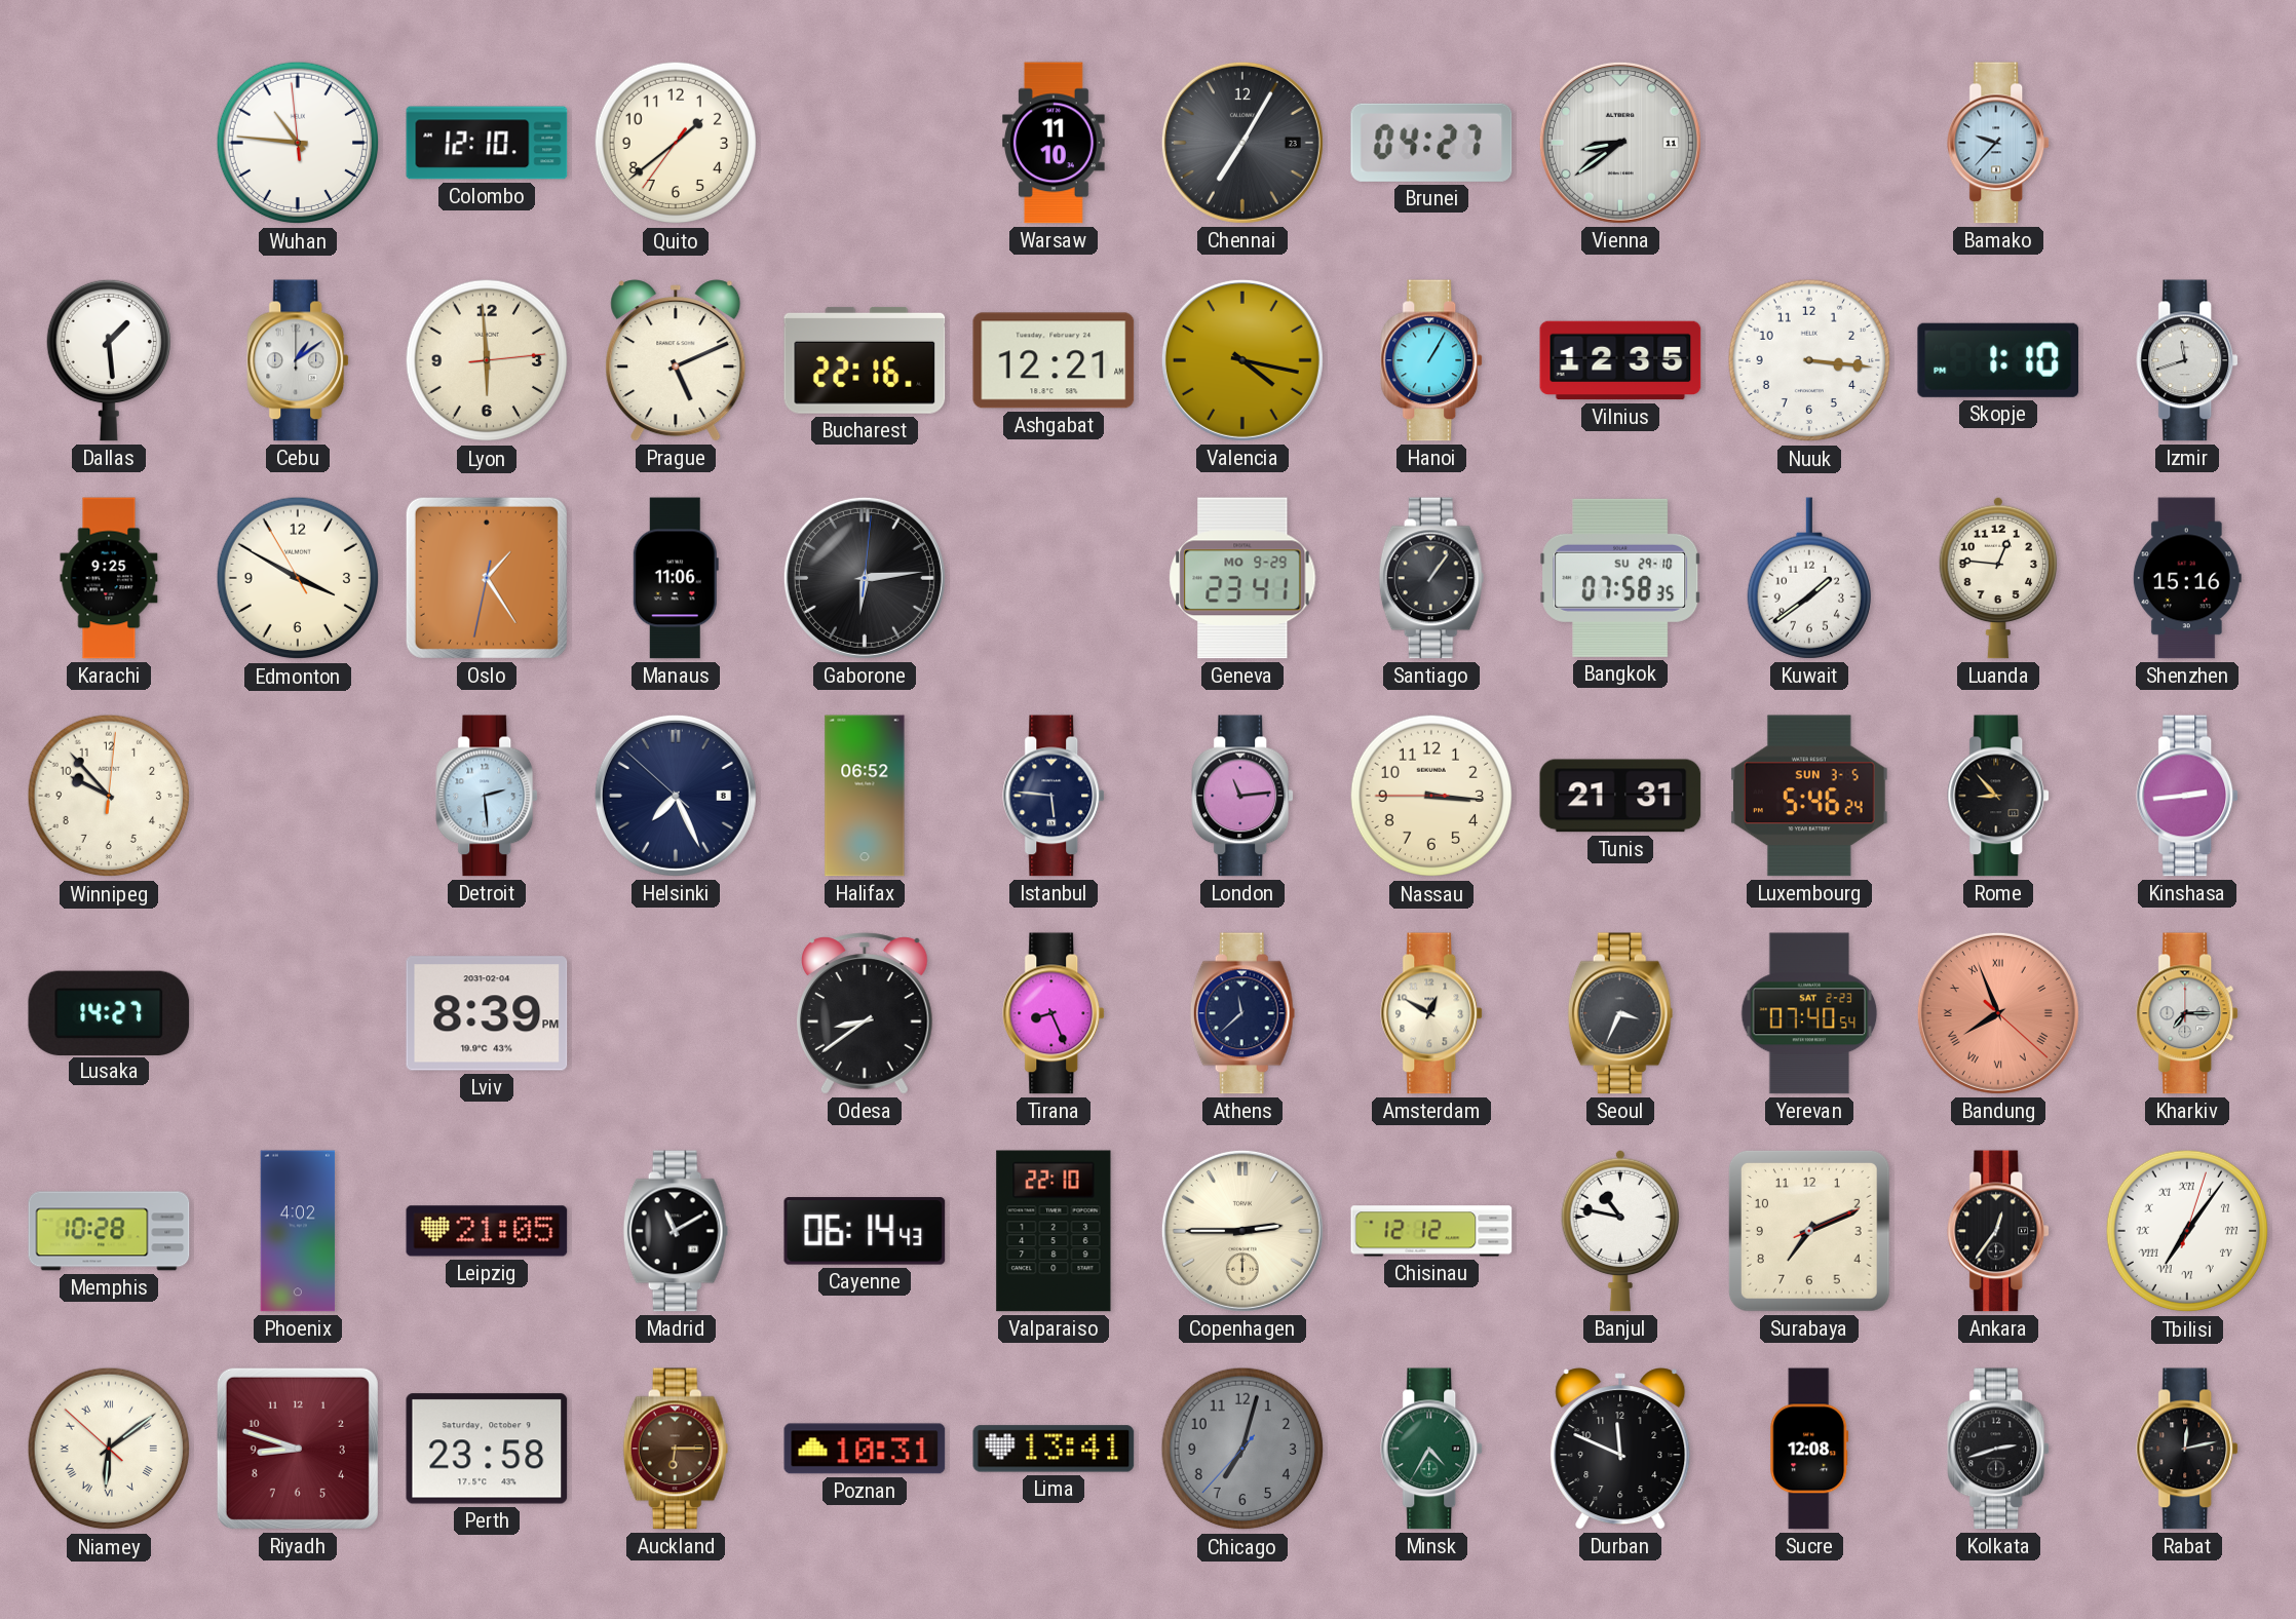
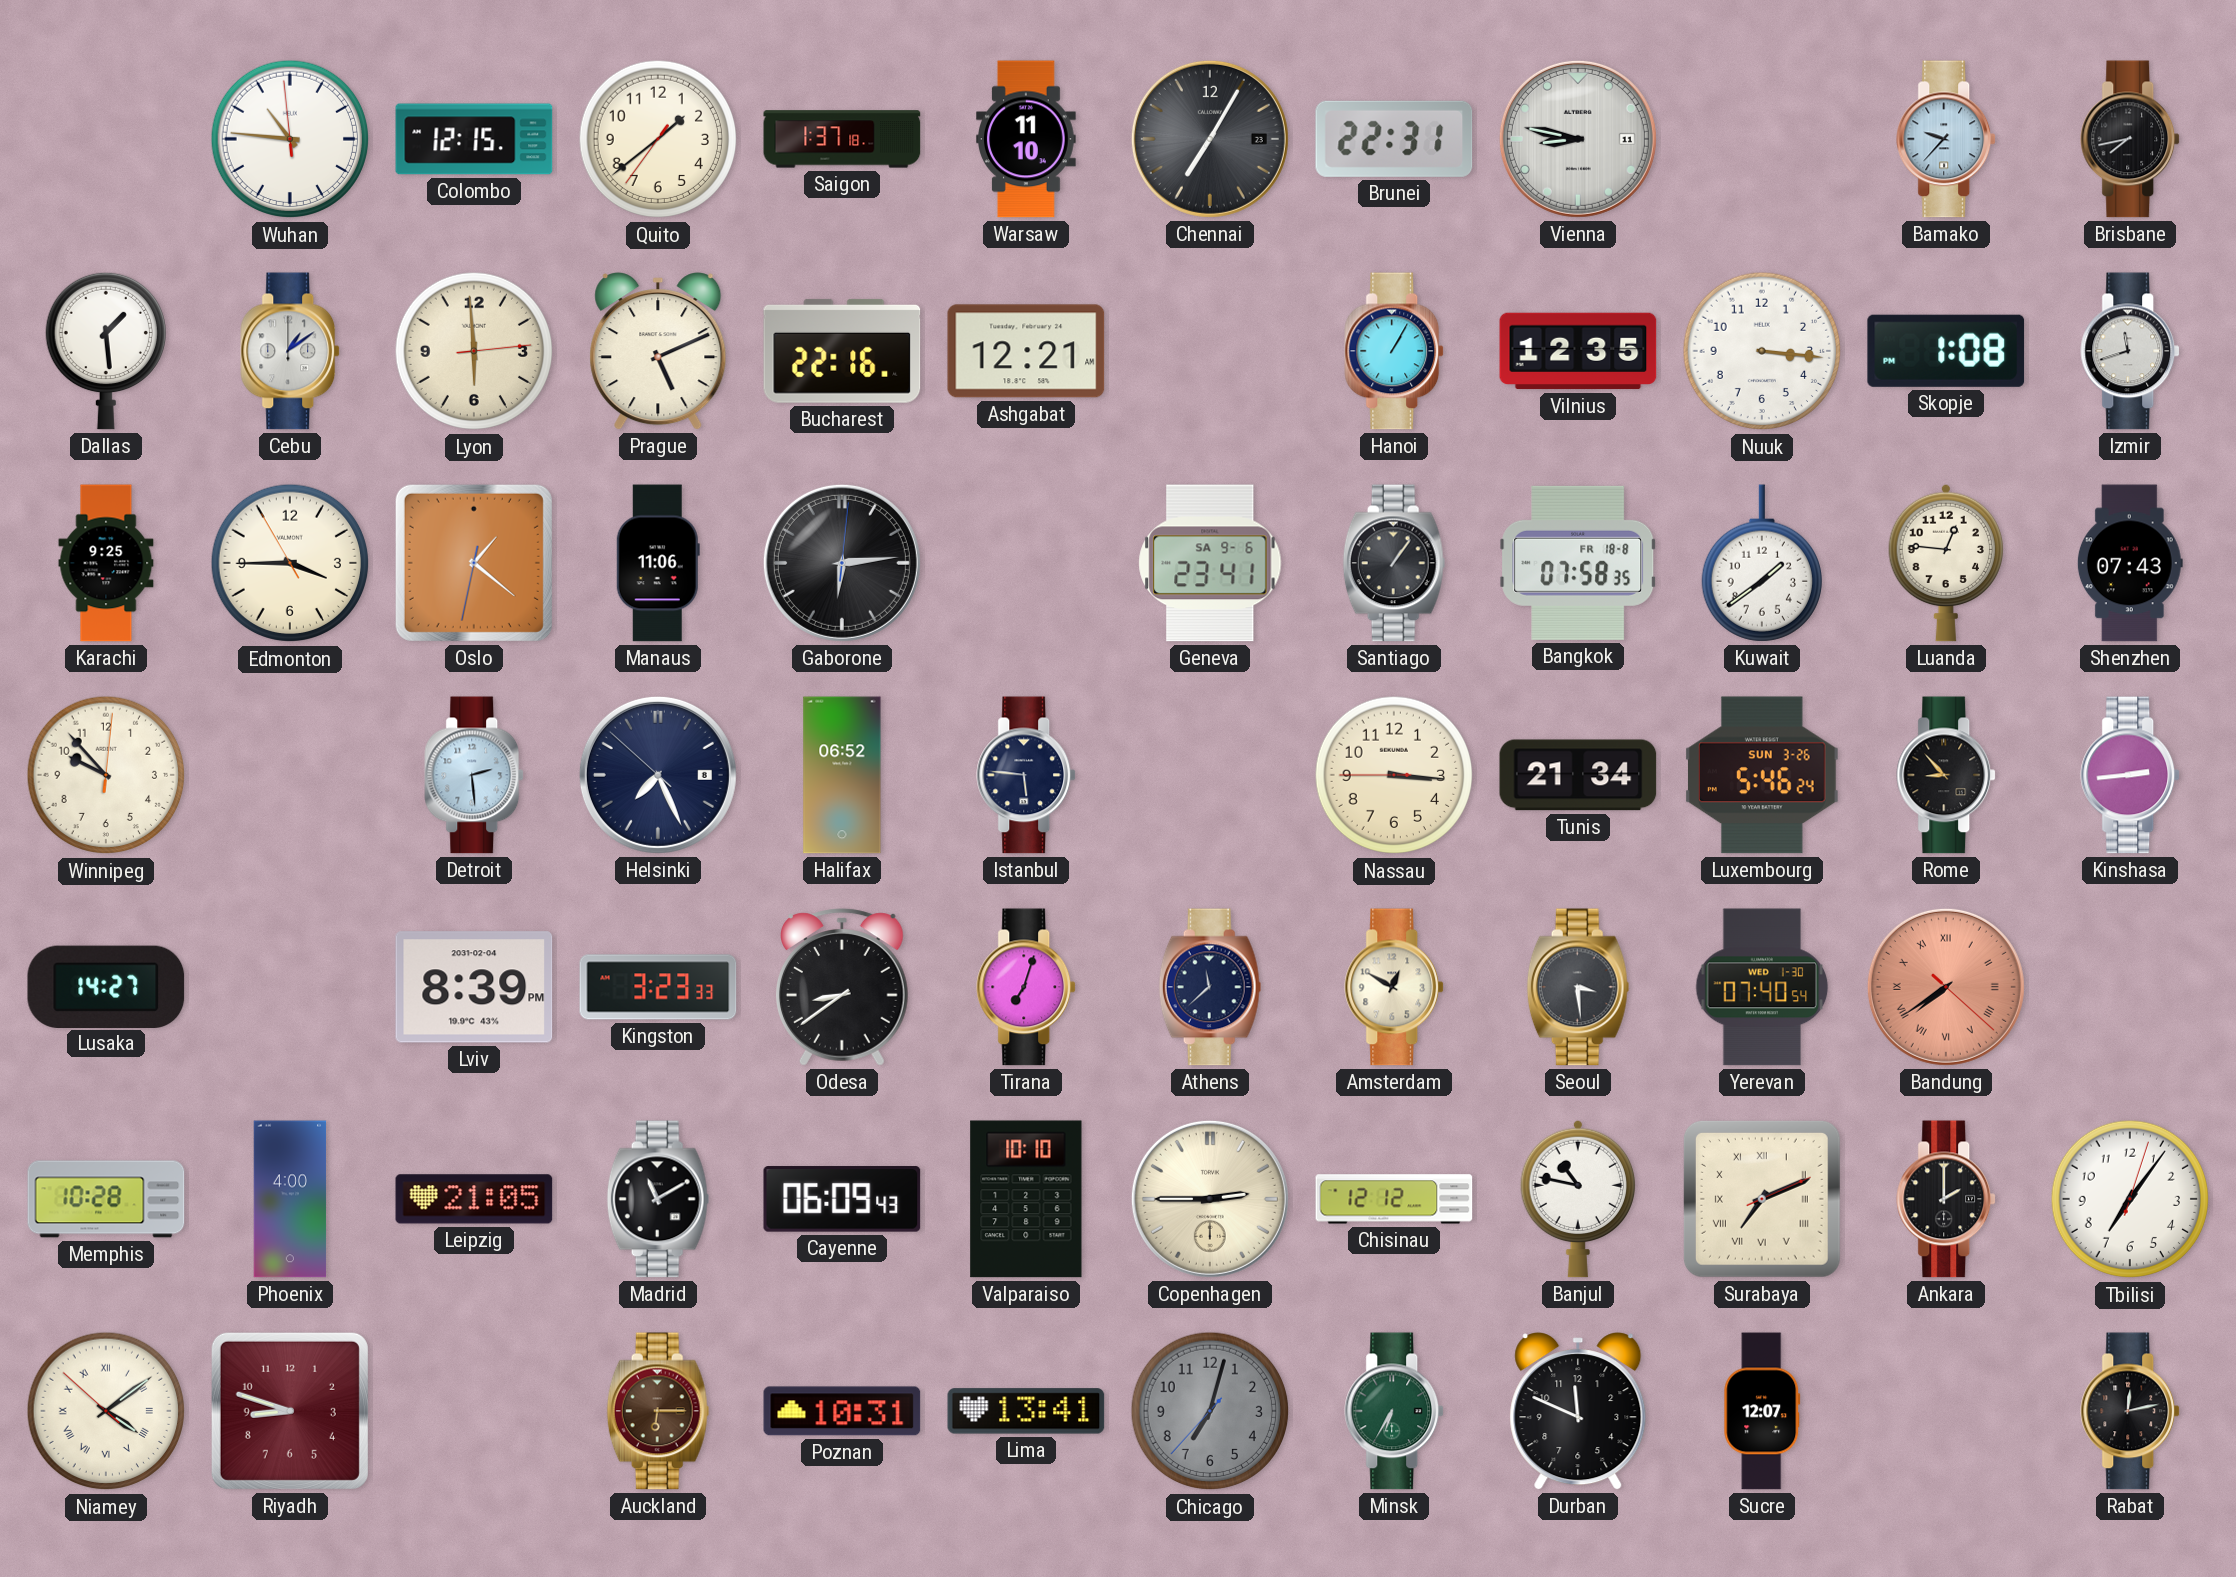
Colombo: 12:10 -> 12:15 (474, 139)
Saigon: none -> 1:37 (842, 139)
Brunei: 04:27 -> 22:31 (1394, 139)
Vienna: 8:39 -> 8:47 (1578, 139)
Brisbane: none -> 7:43 (2131, 139)
Valencia: 4:17 -> none (1242, 360)
Skopje: 1:10 -> 1:08 (1946, 351)
Edmonton: 3:49 -> 3:44 (290, 563)
Oslo: 1:24 -> 1:21 (474, 563)
Geneva date: MO 9-29 -> SA 9-6 (1210, 563)
Bangkok date: SU 29-10 -> FR 18-8 (1578, 563)
Shenzhen: 15:16 -> 07:43 (2130, 563)
London: 11:14 -> none (1243, 796)
Tunis: 21:31 -> 21:34 (1578, 775)
Luxembourg date: SUN 3-5 -> SUN 3-26 (1763, 775)
Kingston: none -> 3:23 (658, 987)
Tirana: 8:26 -> 7:03 (1027, 987)
Seoul: 3:34 -> 3:29 (1578, 987)
Yerevan date: SAT 2-23 -> WED 1-30 (1762, 987)
Bandung: 7:56 -> 7:39 (1946, 987)
Kharkiv: 7:15 -> none (2188, 1013)
Phoenix: 4:02 -> 4:00 (290, 1199)
Cayenne: 06:14 -> 06:09 (842, 1199)
Valparaiso: 22:10 -> 10:10 (1026, 1199)
Surabaya numerals: Arabic -> Roman (1762, 1199)
Ankara: 12:36 -> 2:00 (1947, 1199)
Tbilisi numerals: Roman -> Arabic (2130, 1199)
Niamey: 6:08 -> 4:08 (106, 1411)
Perth: 23:58 -> none (487, 1449)
Minsk: 4:35 -> 6:35 (1395, 1411)
Sucre: 12:08 -> 12:07 (1762, 1411)
Kolkata: 2:42 -> none (1999, 1449)
